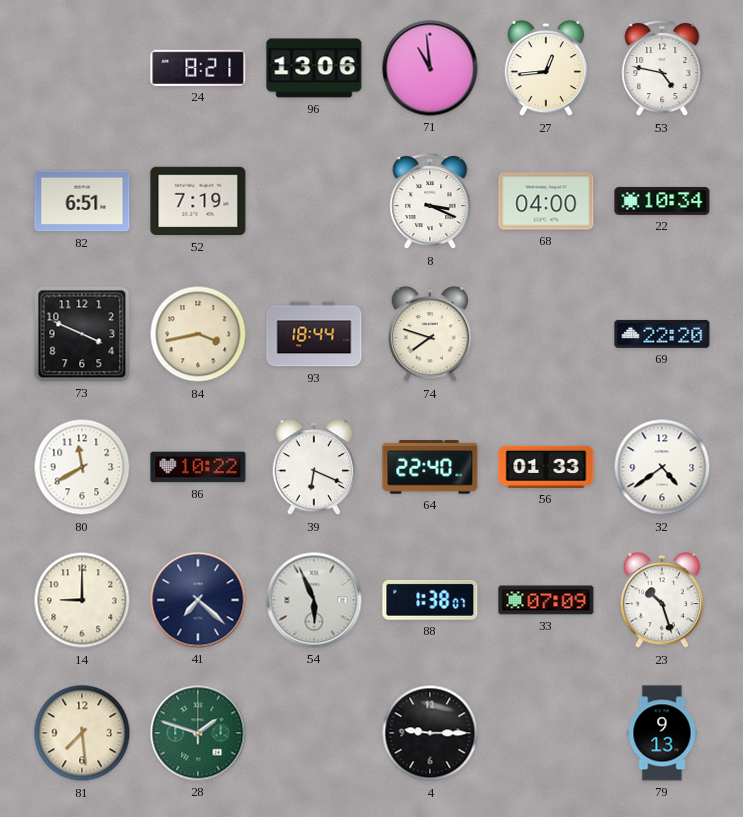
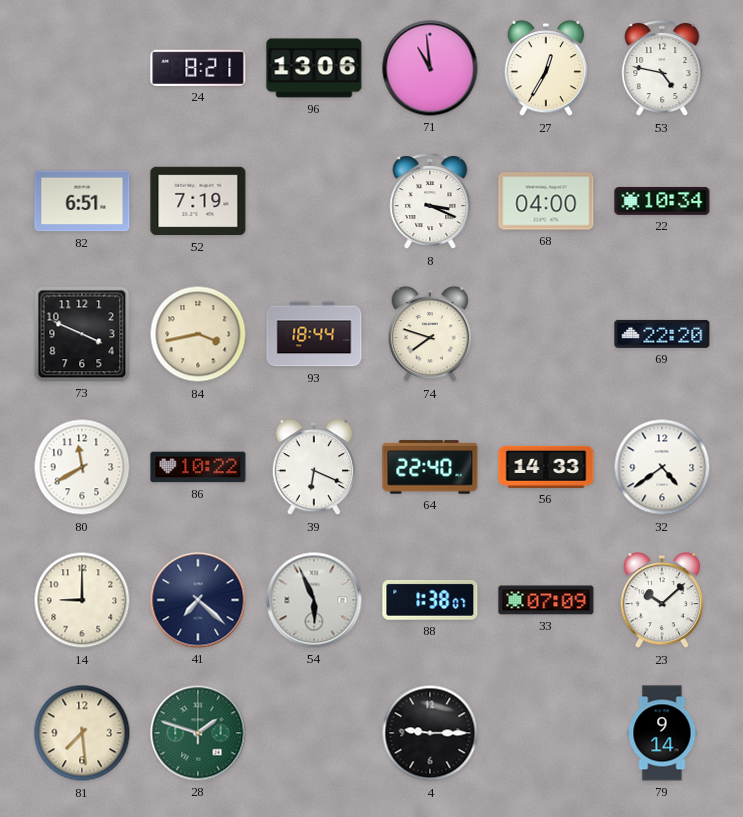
27: 12:44 -> 12:35 (546, 68)
56: 01:33 -> 14:33 (546, 467)
23: 10:27 -> 10:08 (662, 600)
79: 9:13 -> 9:14 (662, 733)
